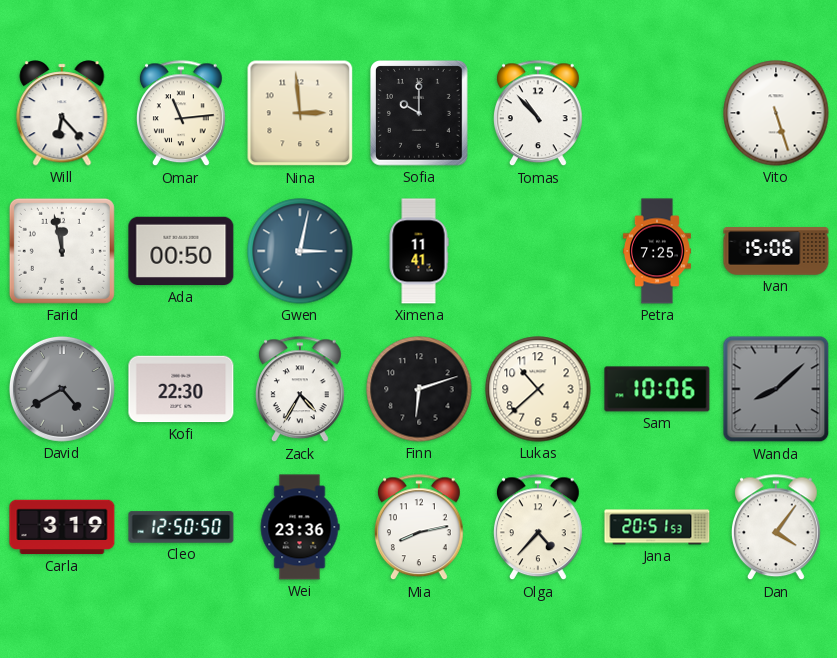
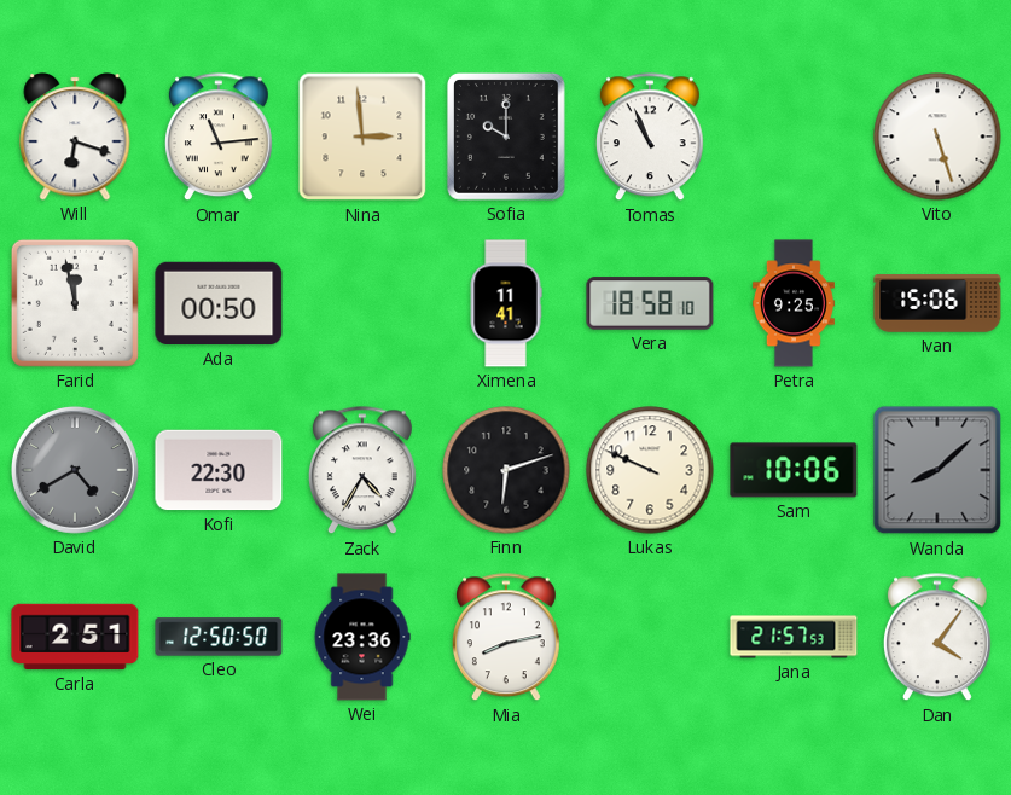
Will: 6:23 -> 6:18 (75, 137)
Tomas: 10:53 -> 10:56 (650, 138)
Gwen: 3:02 -> none (300, 251)
Vera: none -> 18:58 (650, 303)
Petra: 7:25 -> 9:25 (794, 303)
Lukas: 10:38 -> 9:49 (650, 470)
Carla: 3:19 -> 2:51 (75, 637)
Olga: 4:37 -> none (538, 528)
Jana: 20:51 -> 21:57 (794, 637)
